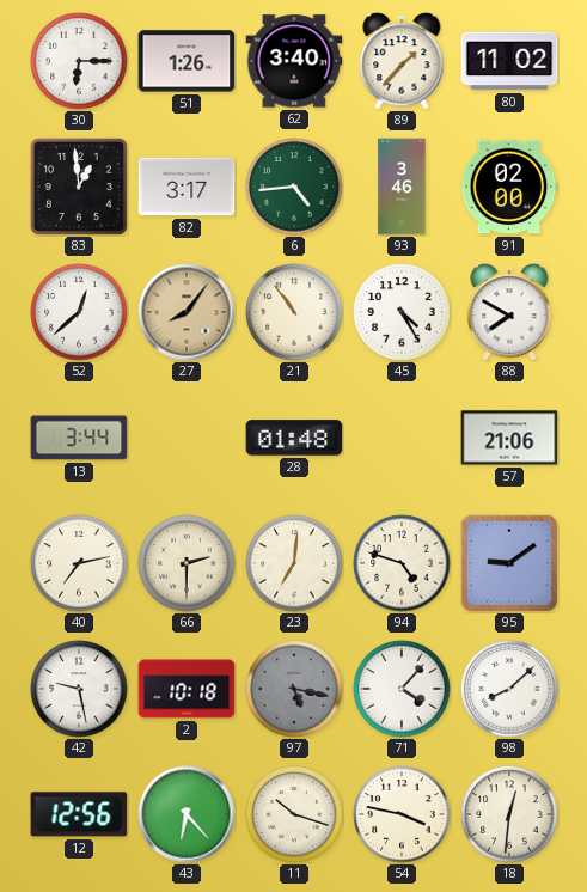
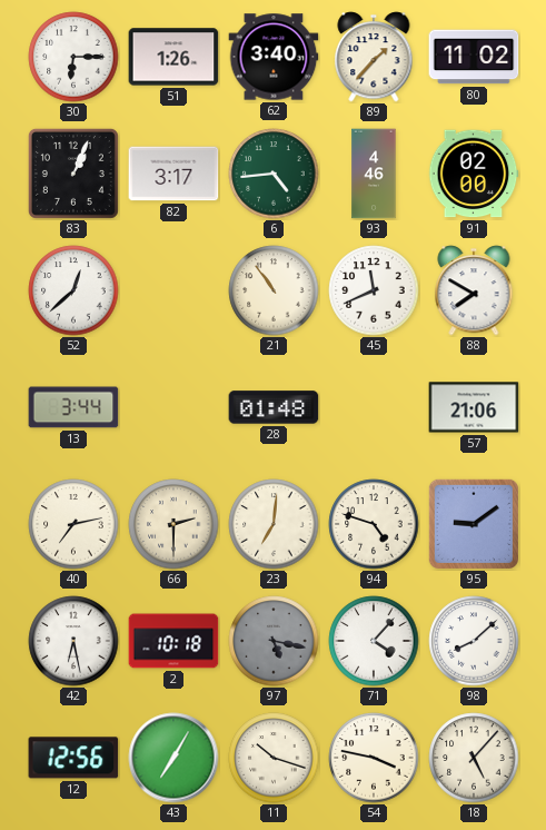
83: 12:59 -> 1:04 (73, 174)
93: 3:46 -> 4:46 (374, 174)
27: 8:06 -> none (187, 312)
45: 4:25 -> 11:41 (374, 290)
42: 9:28 -> 6:28 (73, 641)
43: 6:23 -> 7:05 (173, 758)
18: 12:31 -> 5:07 (474, 758)
